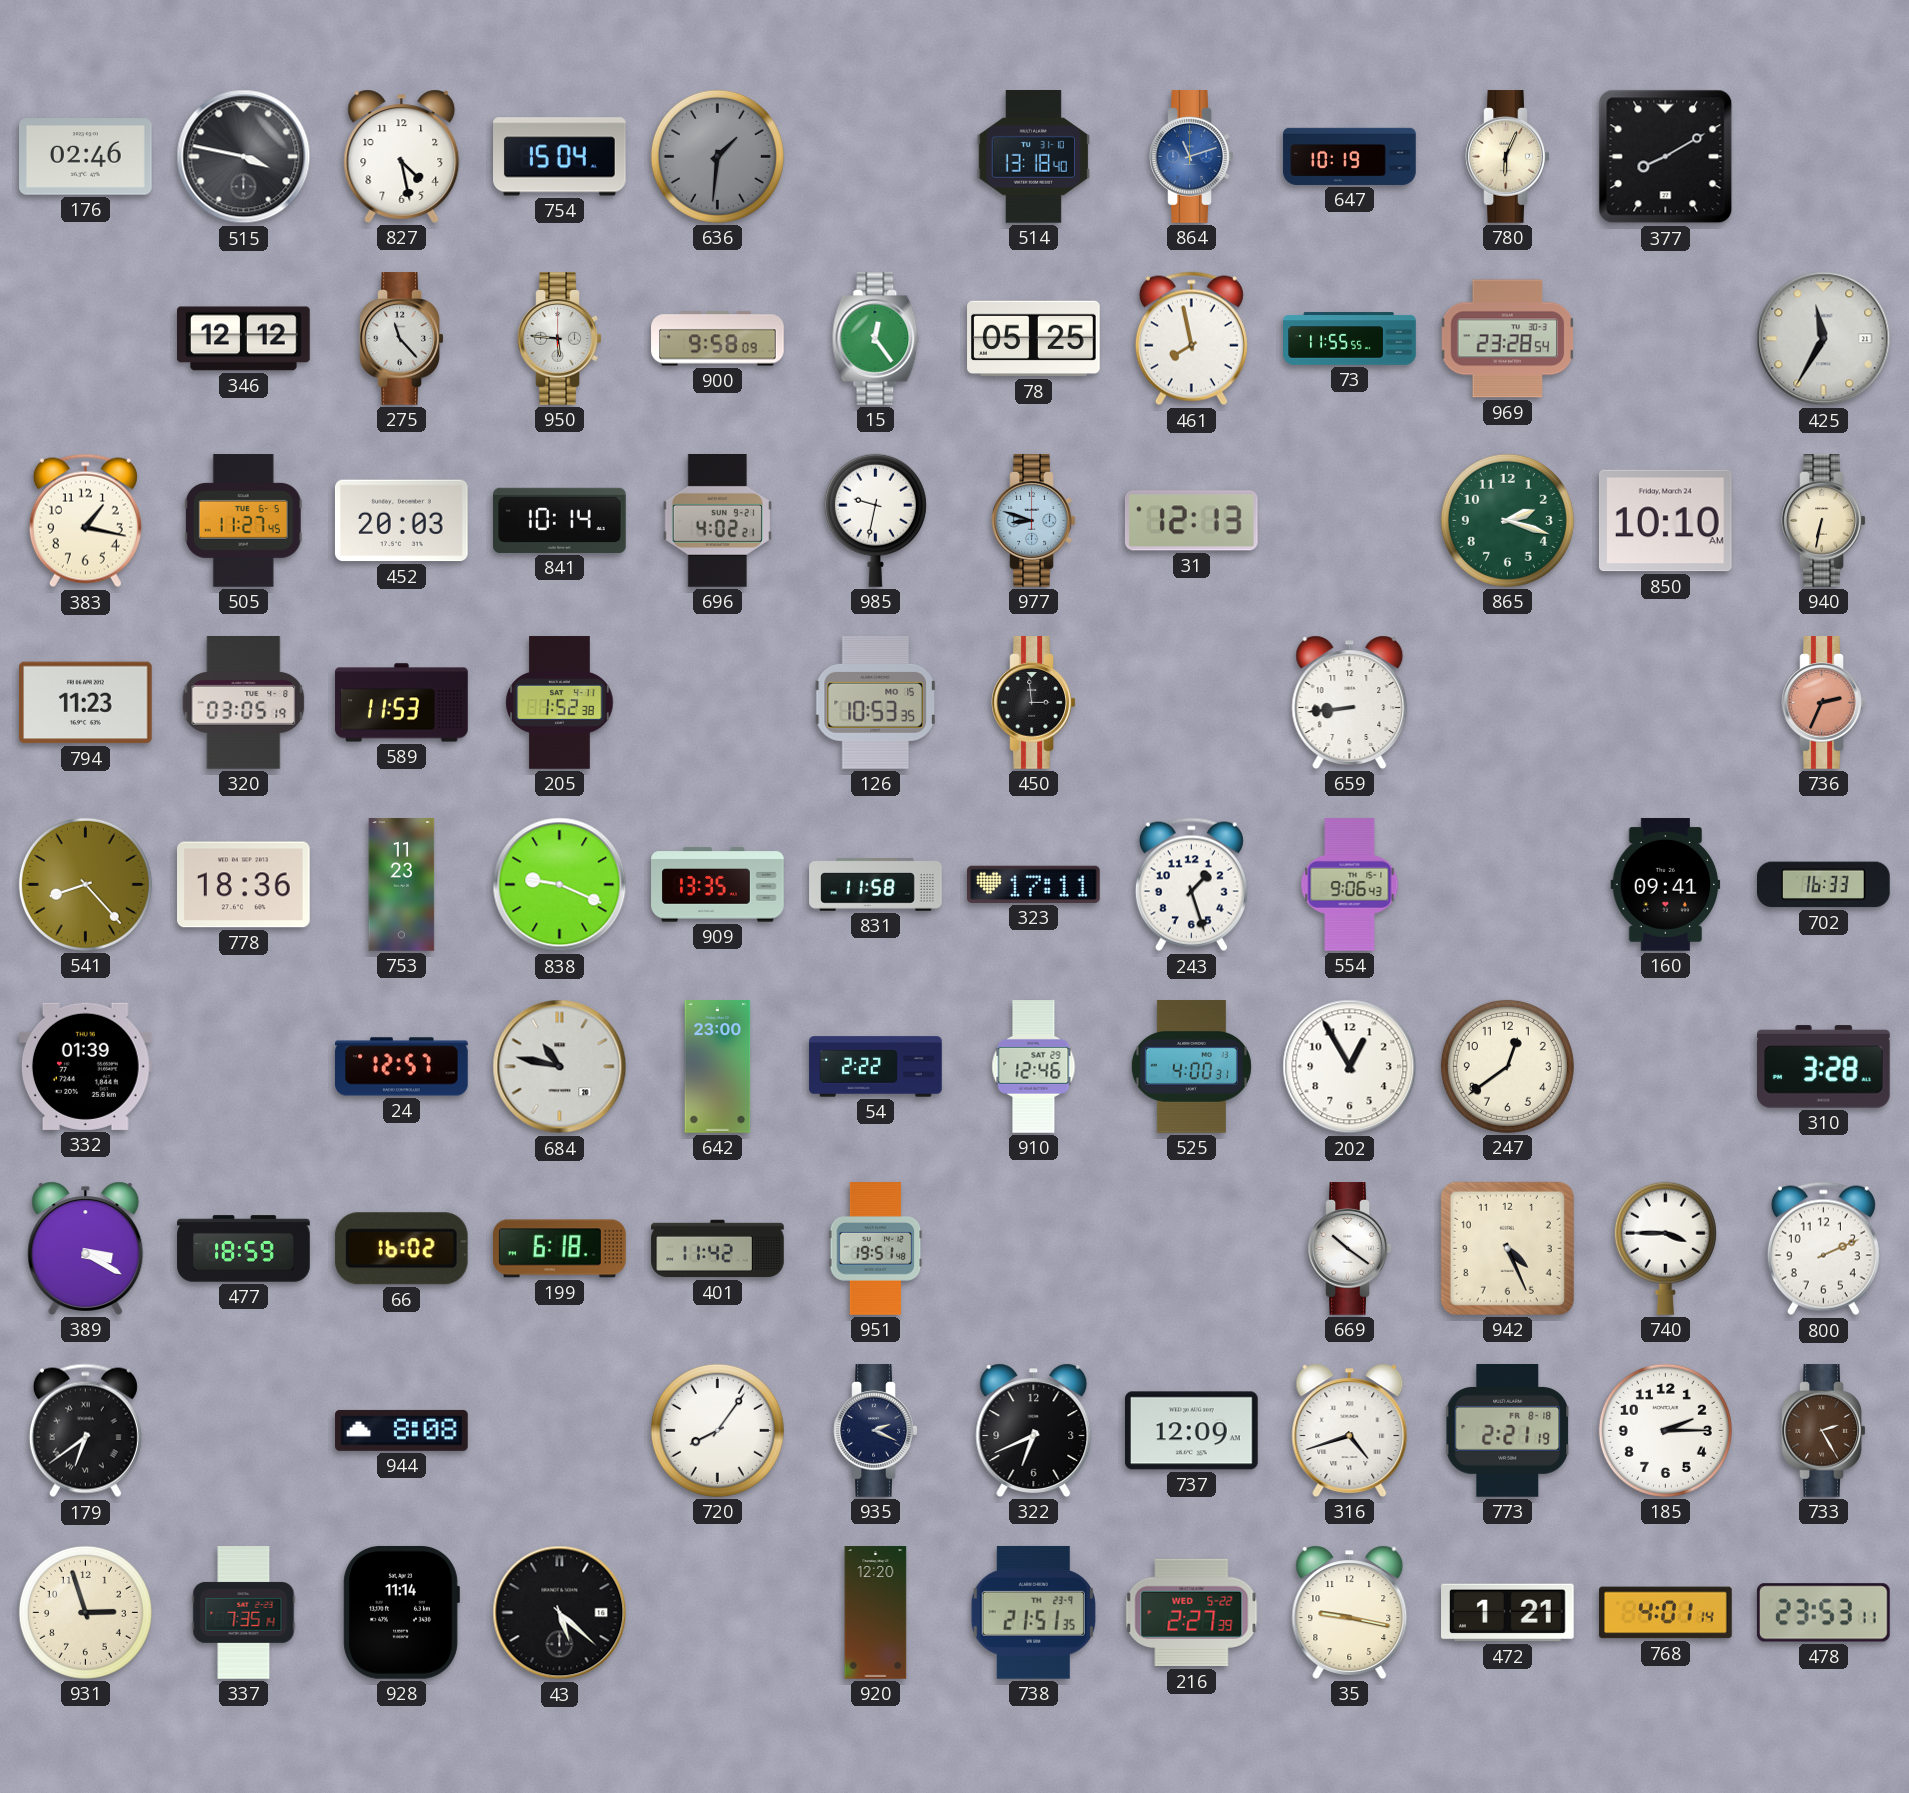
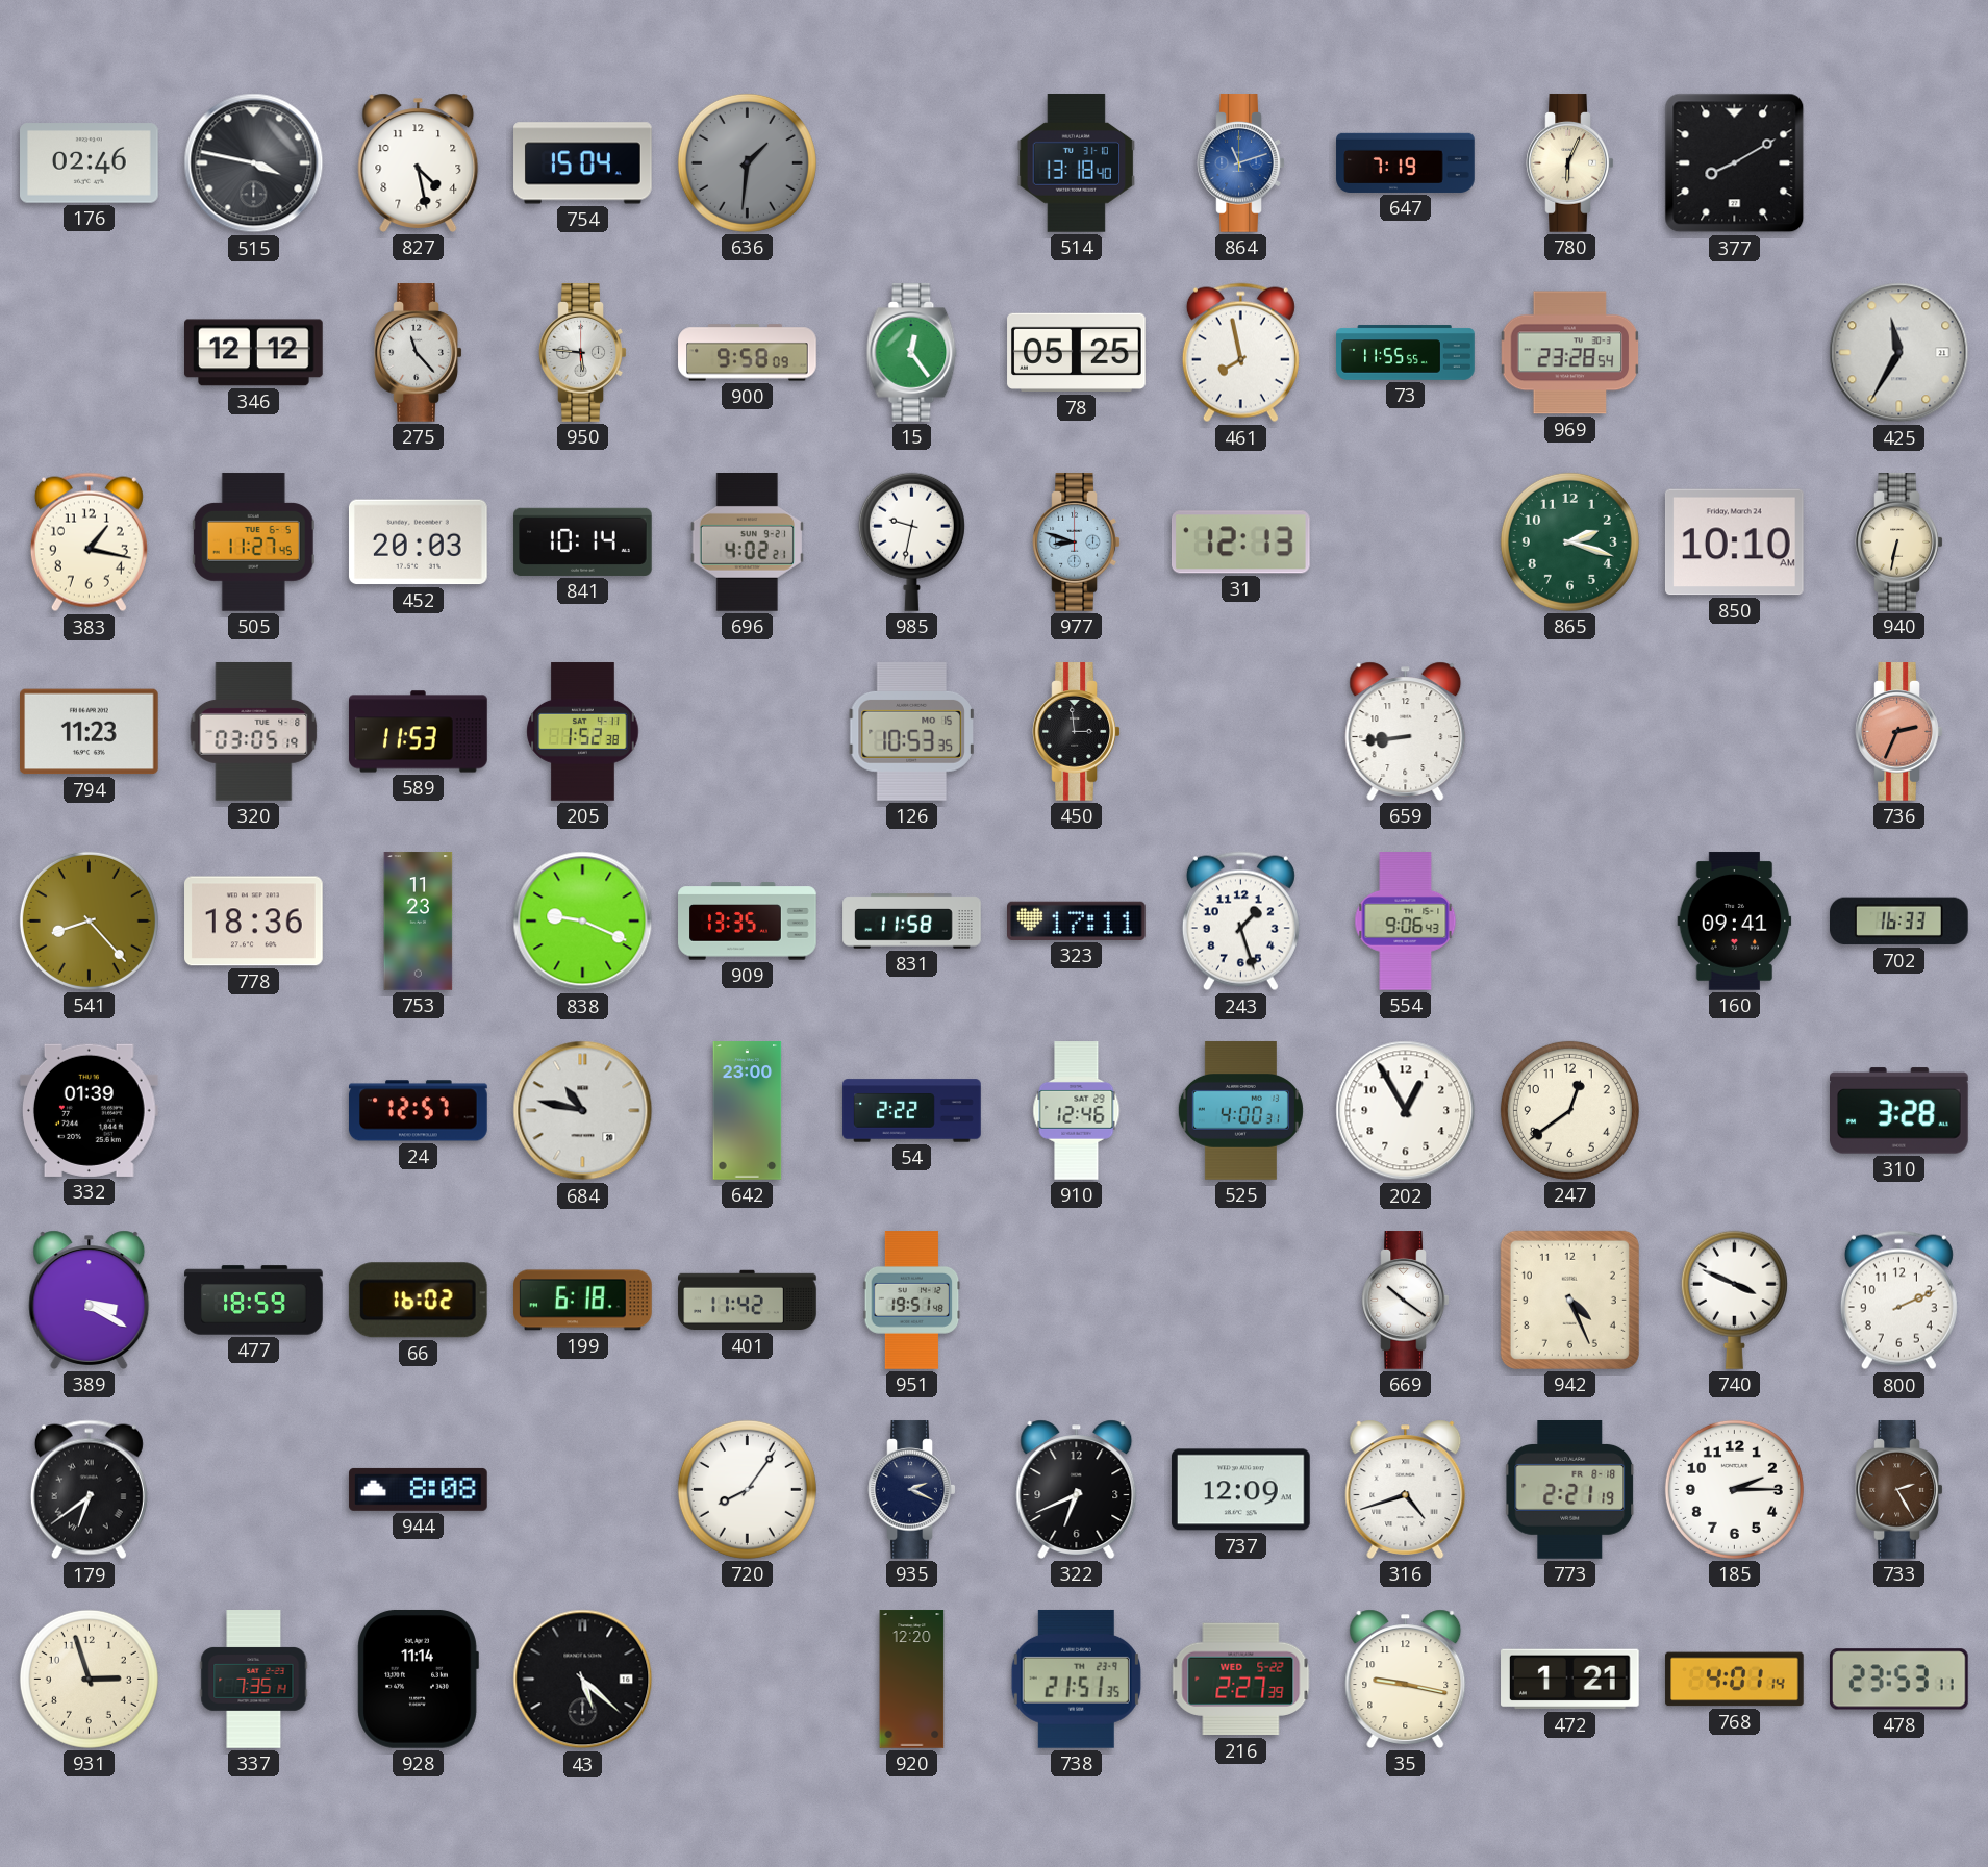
647: 10:19 -> 7:19 (1406, 162)
740: 3:45 -> 3:49 (1734, 1300)
